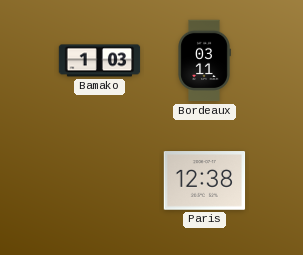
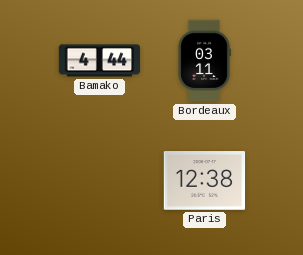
Bamako: 1:03 -> 4:44 (100, 61)
